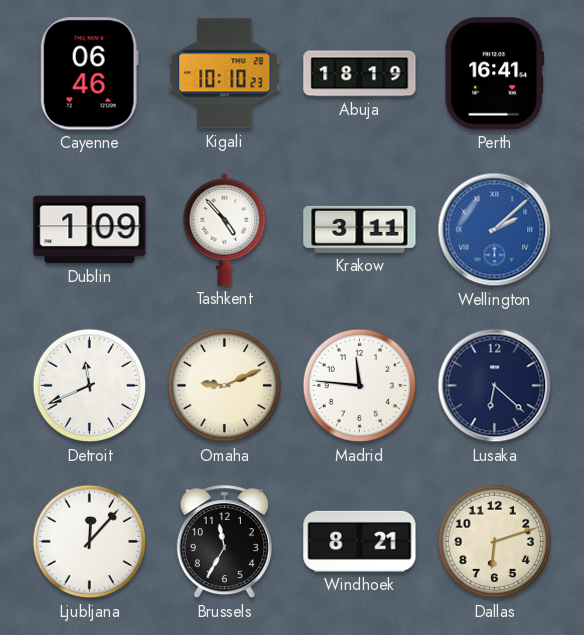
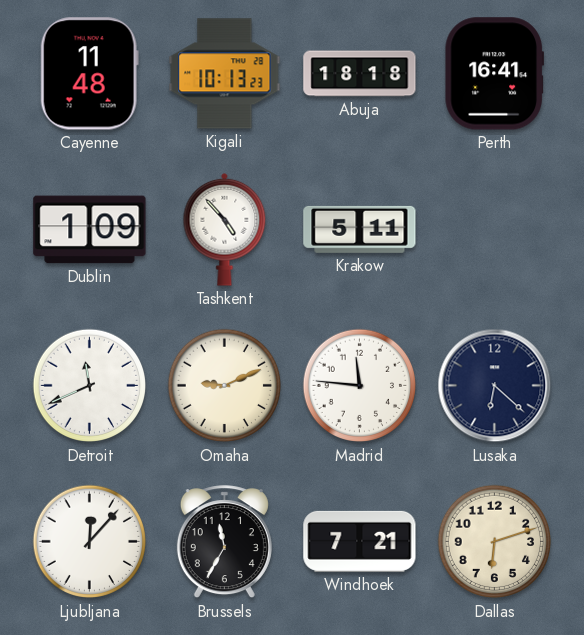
Cayenne: 06:46 -> 11:48 (89, 74)
Kigali: 10:10 -> 10:13 (225, 74)
Abuja: 18:19 -> 18:18 (360, 74)
Krakow: 3:11 -> 5:11 (360, 229)
Wellington: 2:08 -> none (495, 230)
Windhoek: 8:21 -> 7:21 (360, 541)
